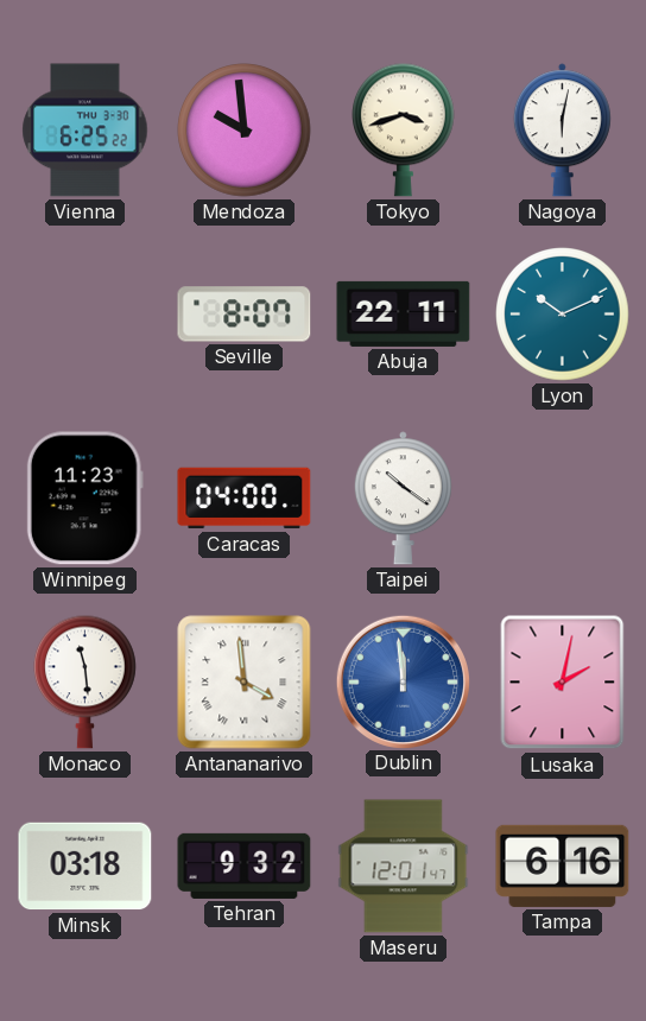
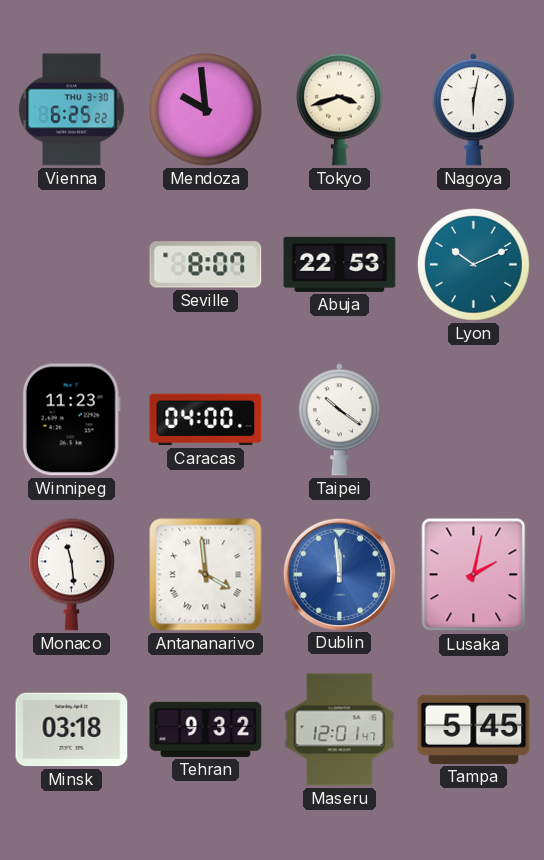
Abuja: 22:11 -> 22:53 (340, 264)
Tampa: 6:16 -> 5:45 (474, 729)
